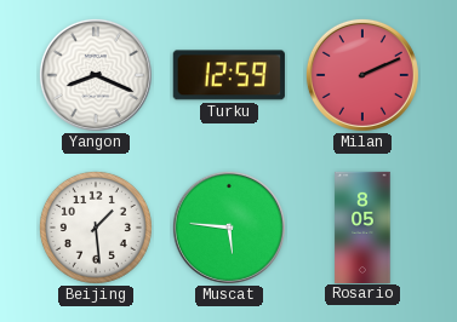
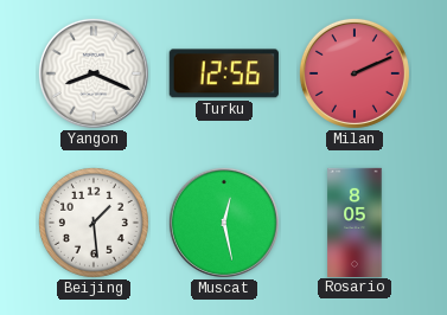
Turku: 12:59 -> 12:56 (224, 73)
Muscat: 5:46 -> 12:28 (224, 223)
